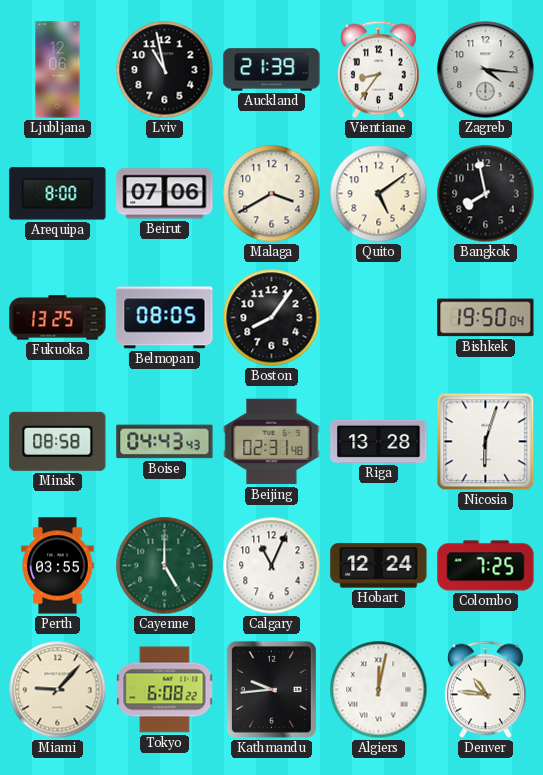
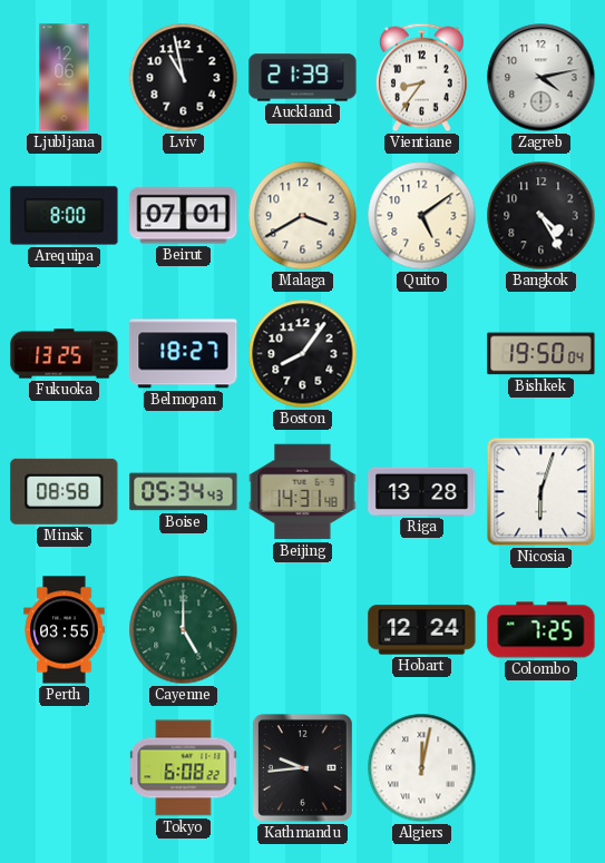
Zagreb: 4:16 -> 4:13 (541, 78)
Beirut: 07:06 -> 07:01 (184, 216)
Bangkok: 7:58 -> 4:25 (541, 216)
Belmopan: 08:05 -> 18:27 (184, 354)
Boise: 04:43 -> 05:34 (184, 492)
Beijing: 02:31 -> 14:31 (303, 492)
Calgary: 11:04 -> none (272, 566)
Miami: 9:07 -> none (58, 690)
Denver: 10:46 -> none (486, 690)
